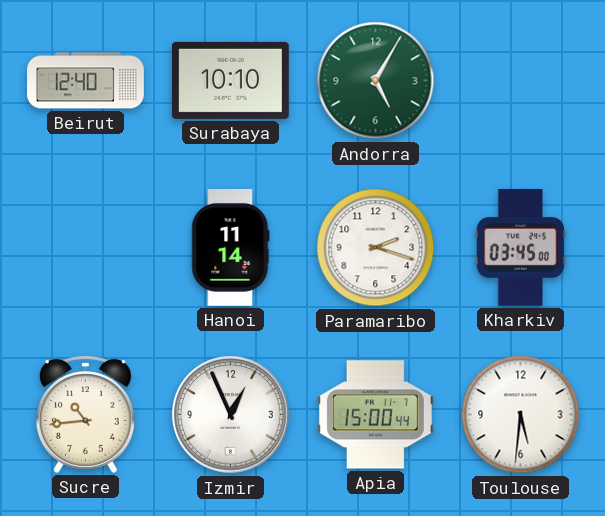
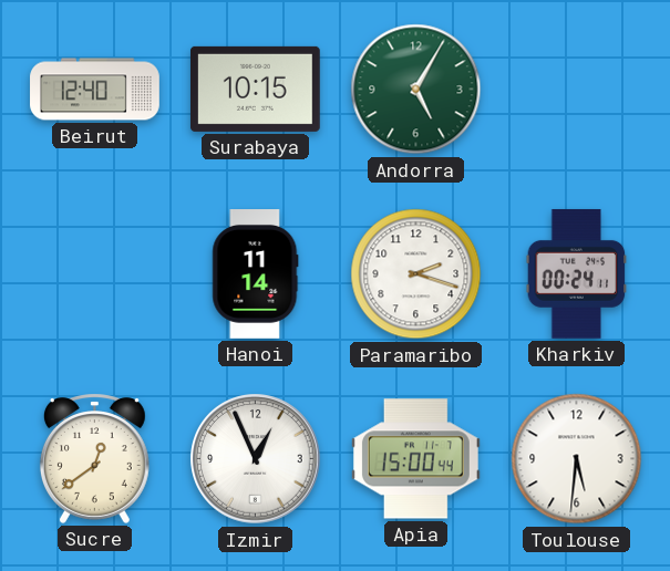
Surabaya: 10:10 -> 10:15 (256, 89)
Kharkiv: 03:45 -> 00:24 (577, 273)
Sucre: 10:44 -> 12:39 (94, 458)
